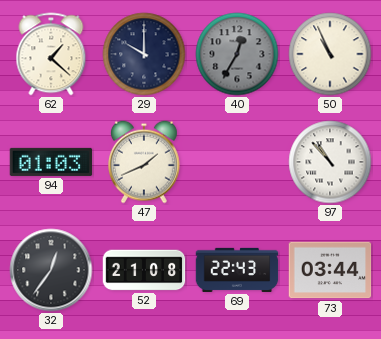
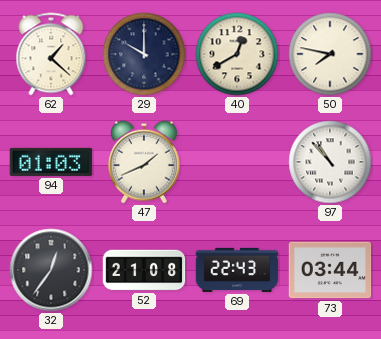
40: 12:35 -> 12:40 (237, 54)
40 dial: grey -> cream (237, 54)
50: 10:56 -> 7:47 (330, 54)
